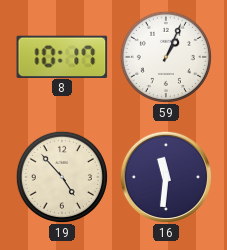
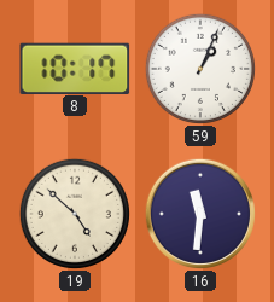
19: 4:53 -> 4:52 (75, 214)
